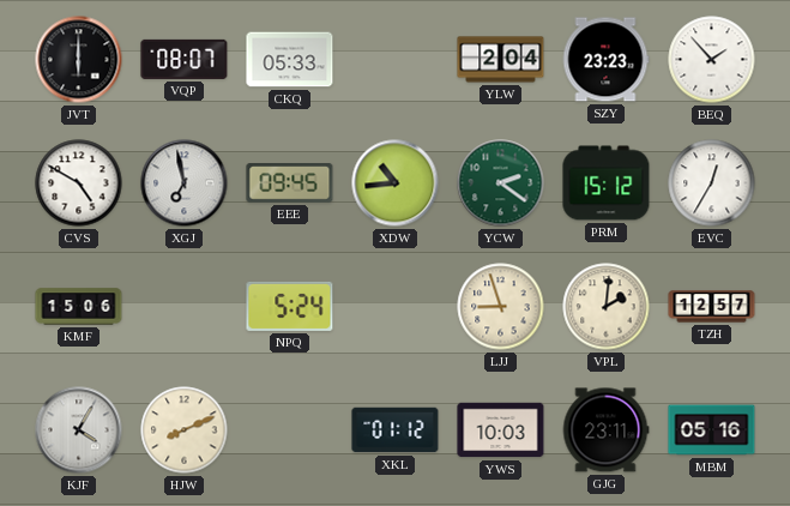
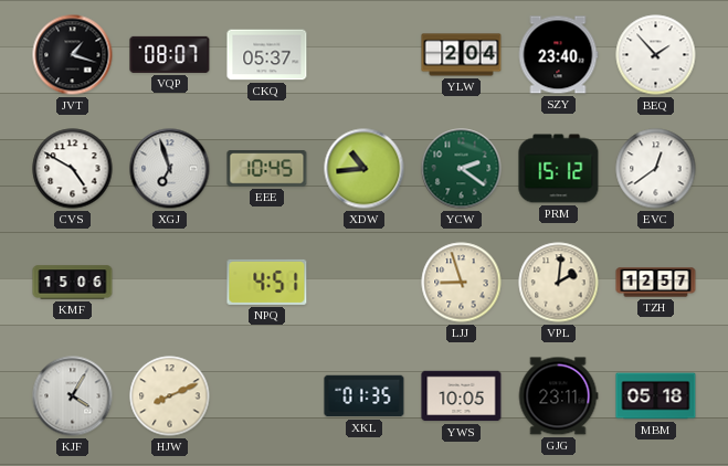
JVT: 6:00 -> 1:18 (73, 55)
CKQ: 05:33 -> 05:37 (267, 55)
SZY: 23:23 -> 23:40 (558, 55)
XGJ: 6:58 -> 6:57 (170, 169)
EEE: 09:45 -> 10:45 (267, 169)
EVC: 12:35 -> 12:39 (656, 169)
NPQ: 5:24 -> 4:51 (267, 282)
XKL: 01:12 -> 01:35 (365, 396)
YWS: 10:03 -> 10:05 (462, 396)
MBM: 05:16 -> 05:18 (656, 396)
